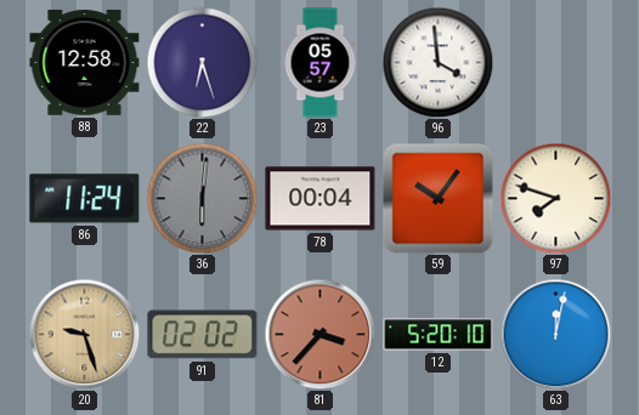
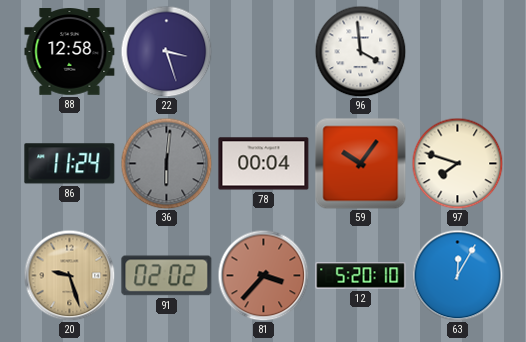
22: 6:27 -> 3:27 (166, 51)
23: 05:57 -> none (321, 63)
63: 12:02 -> 12:05 (457, 275)
